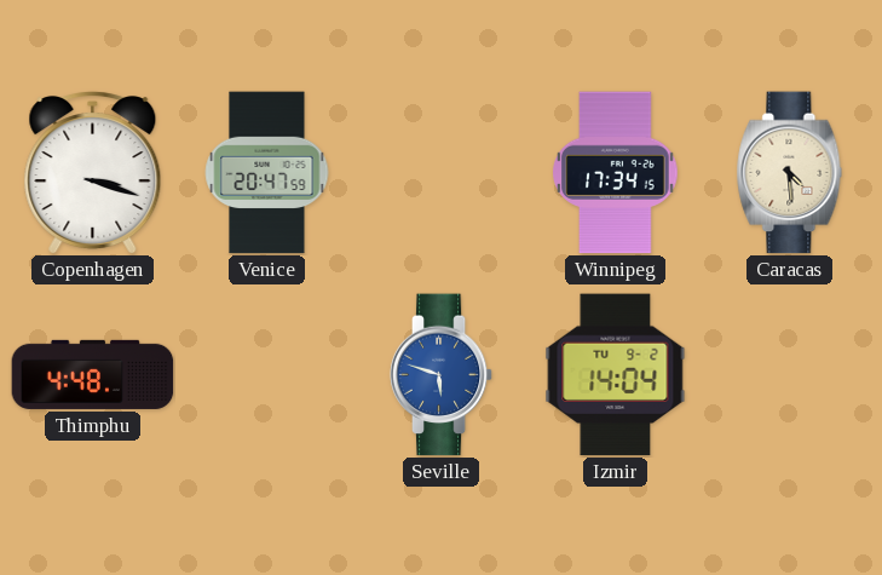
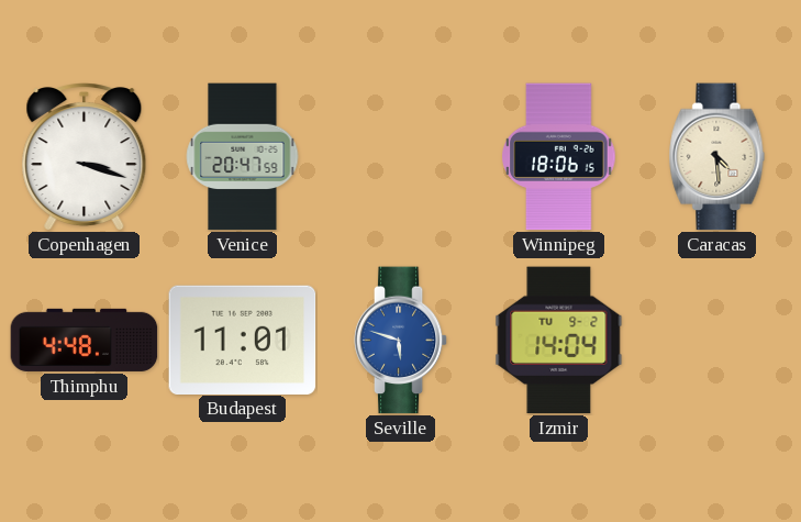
Winnipeg: 17:34 -> 18:06 (559, 157)
Budapest: none -> 11:01 (243, 340)
